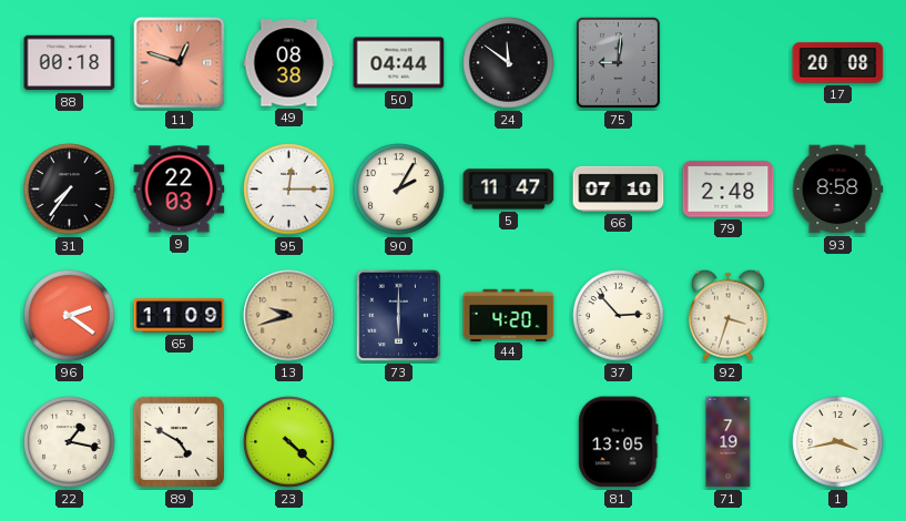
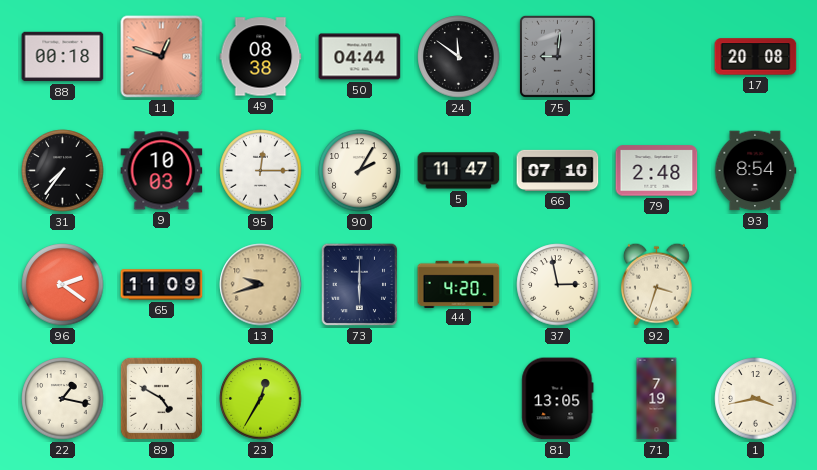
9: 22:03 -> 10:03 (162, 171)
93: 8:58 -> 8:54 (755, 171)
37: 2:53 -> 2:58 (558, 285)
23: 4:22 -> 12:35 (261, 399)
